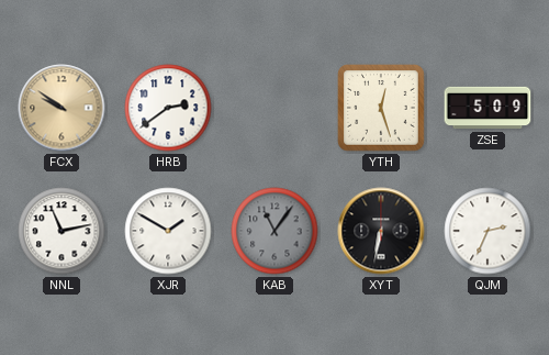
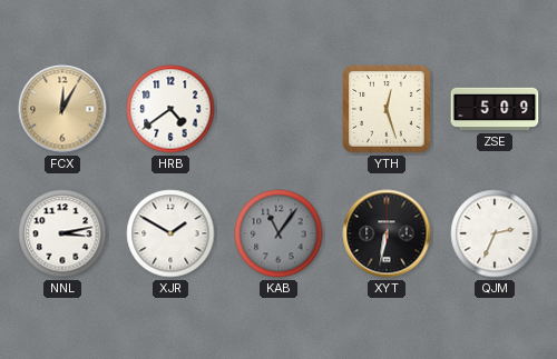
FCX: 9:51 -> 12:05 (62, 109)
HRB: 2:39 -> 4:39 (170, 109)
NNL: 11:13 -> 3:13 (62, 233)
